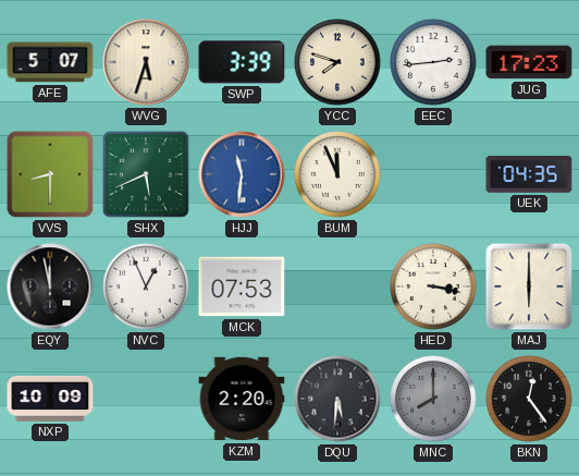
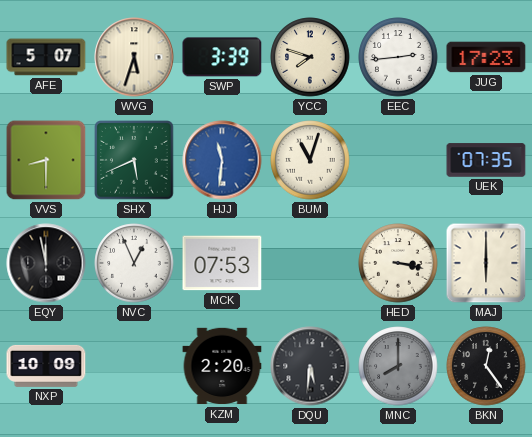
BUM: 11:56 -> 11:03 (310, 160)
UEK: 04:35 -> 07:35 (486, 160)
